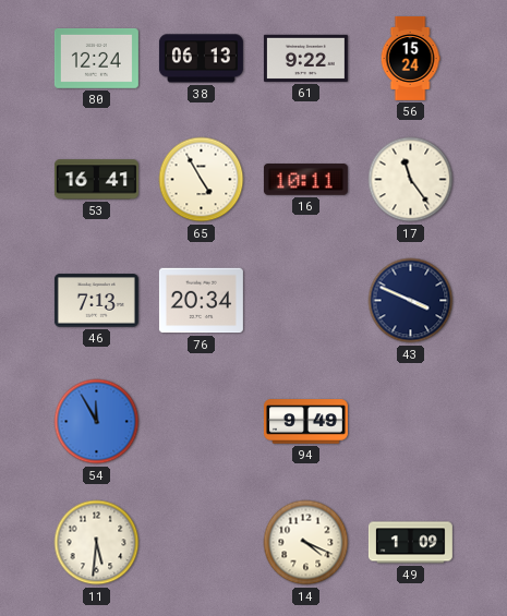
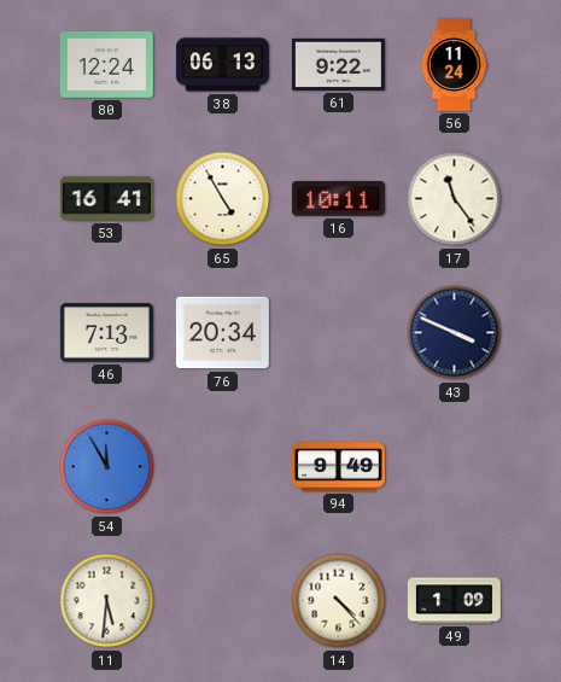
56: 15:24 -> 11:24 (454, 64)
14: 4:19 -> 4:23 (339, 601)
